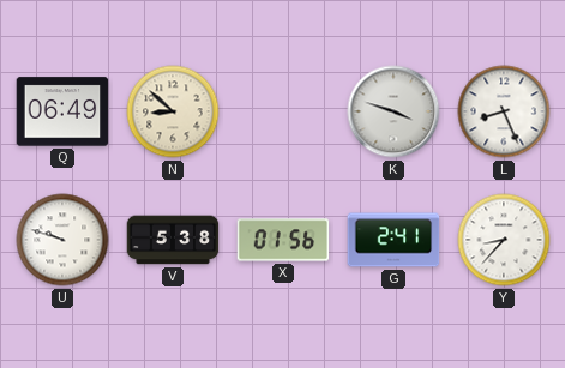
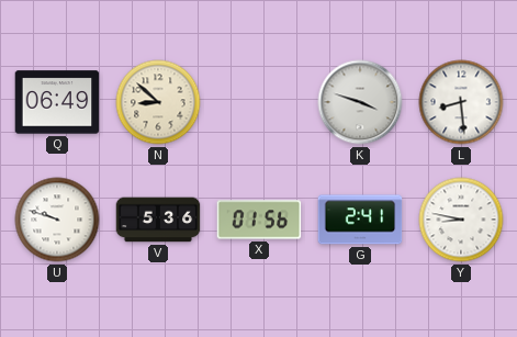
L: 8:26 -> 8:29 (461, 102)
V: 5:38 -> 5:36 (158, 220)
Y: 8:37 -> 8:47 (461, 220)
